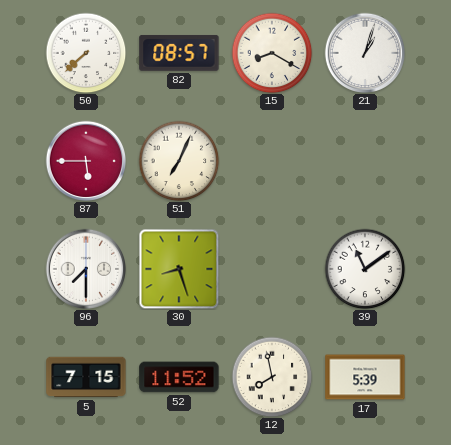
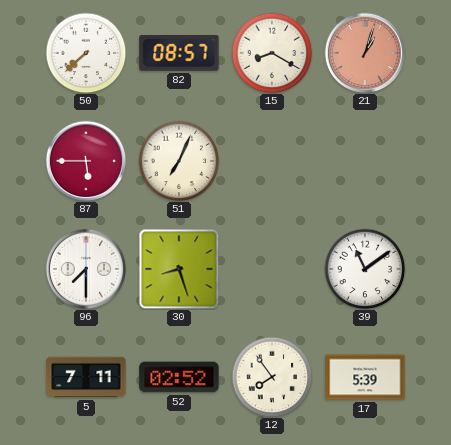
21 dial: white -> salmon (364, 52)
5: 7:15 -> 7:11 (86, 377)
52: 11:52 -> 02:52 (179, 377)
12: 7:58 -> 7:54 (272, 377)
